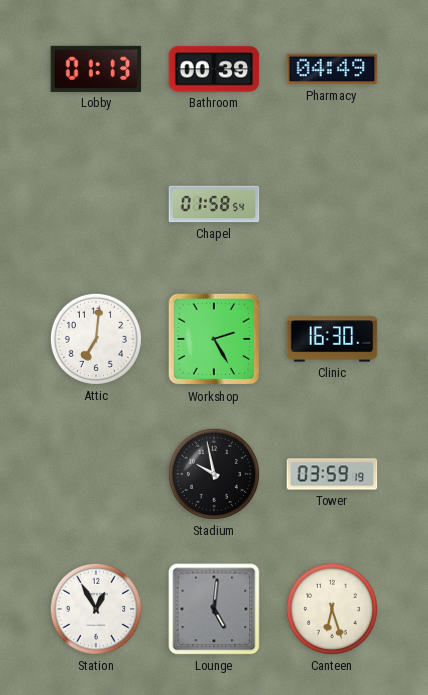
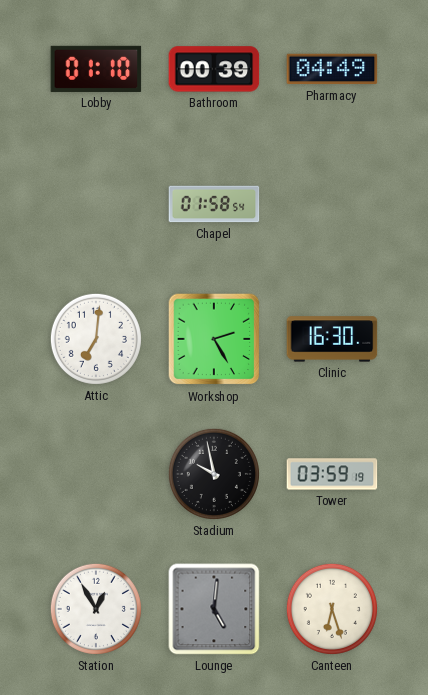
Lobby: 01:13 -> 01:10 (96, 69)
